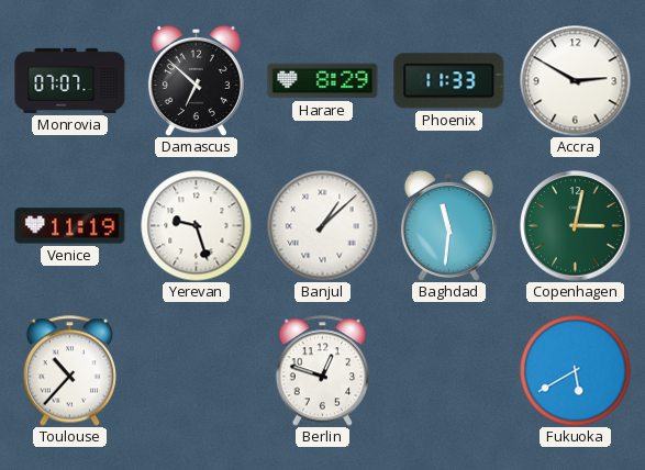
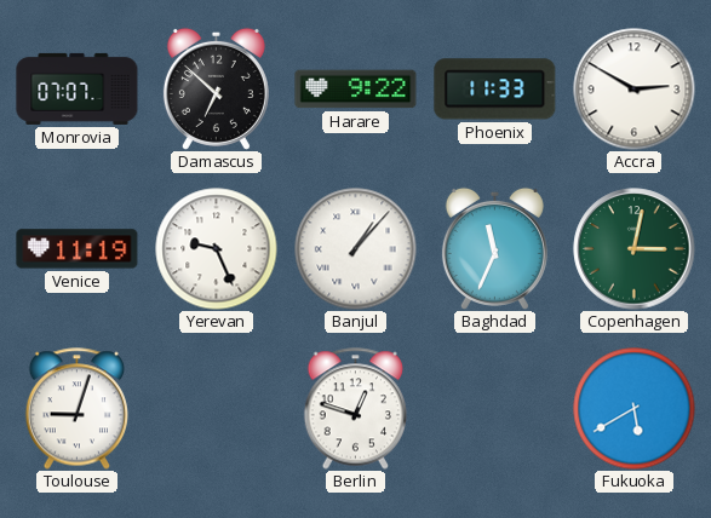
Harare: 8:29 -> 9:22 (356, 90)
Yerevan: 9:27 -> 9:26 (217, 249)
Banjul: 1:08 -> 1:07 (356, 249)
Baghdad: 11:31 -> 11:34 (494, 248)
Toulouse: 10:37 -> 9:03 (78, 409)
